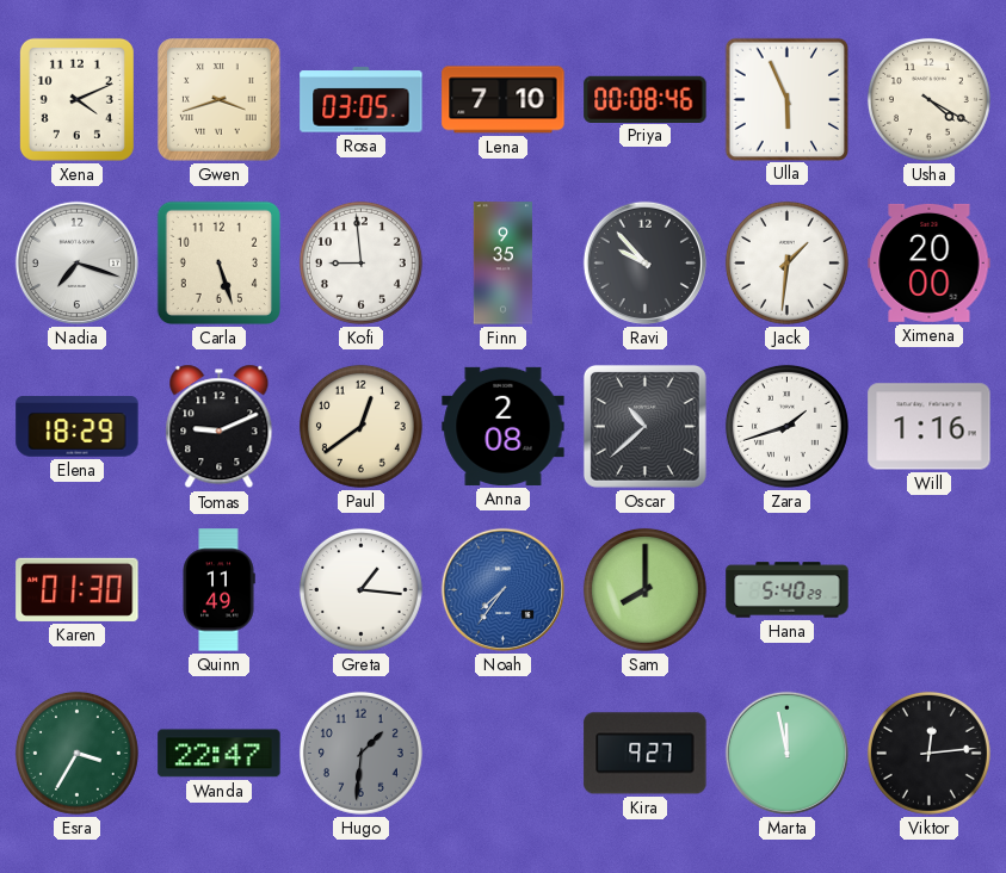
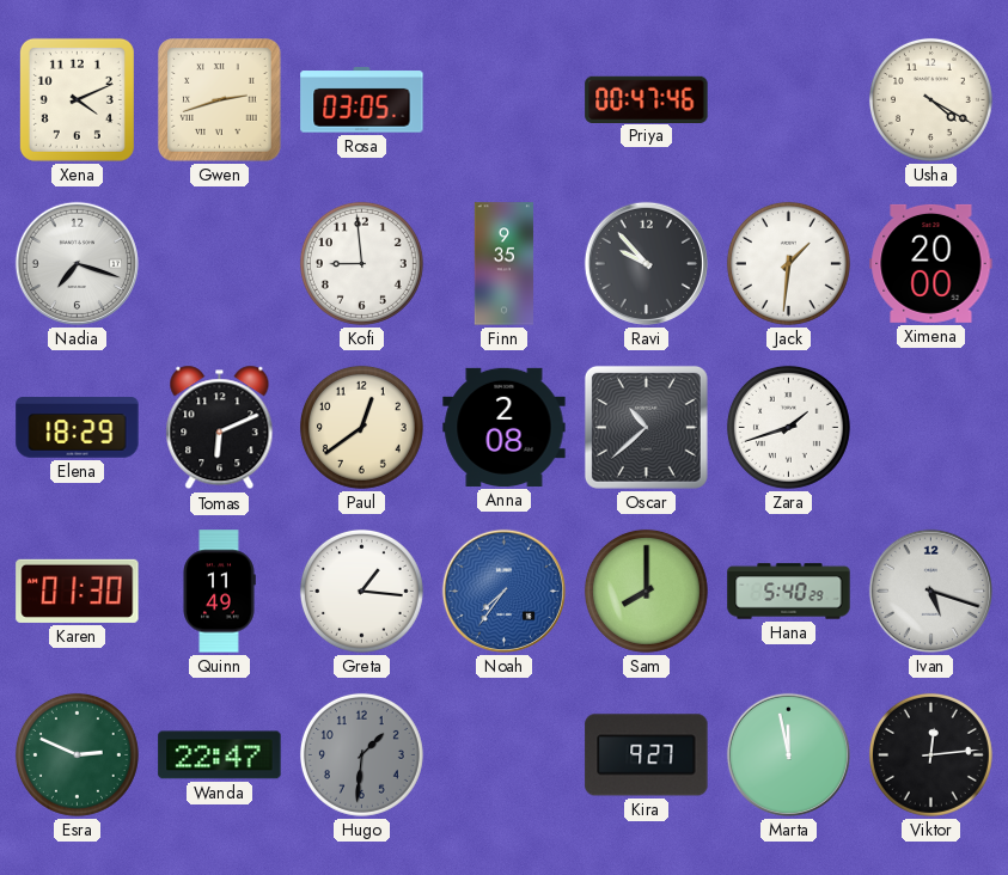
Gwen: 3:42 -> 2:42 (220, 100)
Lena: 7:10 -> none (504, 100)
Priya: 00:08 -> 00:47 (647, 99)
Ulla: 5:56 -> none (786, 99)
Carla: 5:27 -> none (218, 262)
Tomas: 9:11 -> 6:11 (220, 428)
Will: 1:16 -> none (930, 427)
Ivan: none -> 5:18 (930, 591)
Esra: 3:35 -> 2:49 (77, 754)
